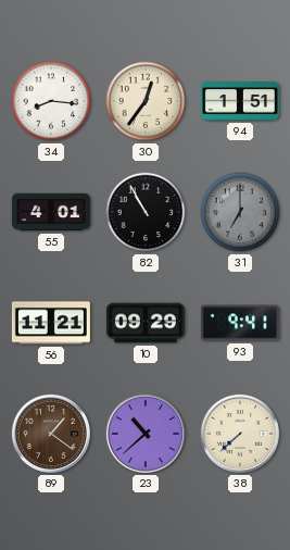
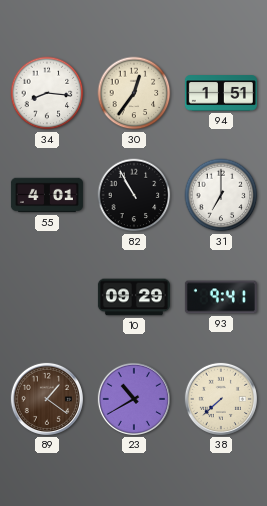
31 dial: grey -> white (221, 195)
56: 11:21 -> none (51, 323)
23: 10:38 -> 10:40 (134, 399)
